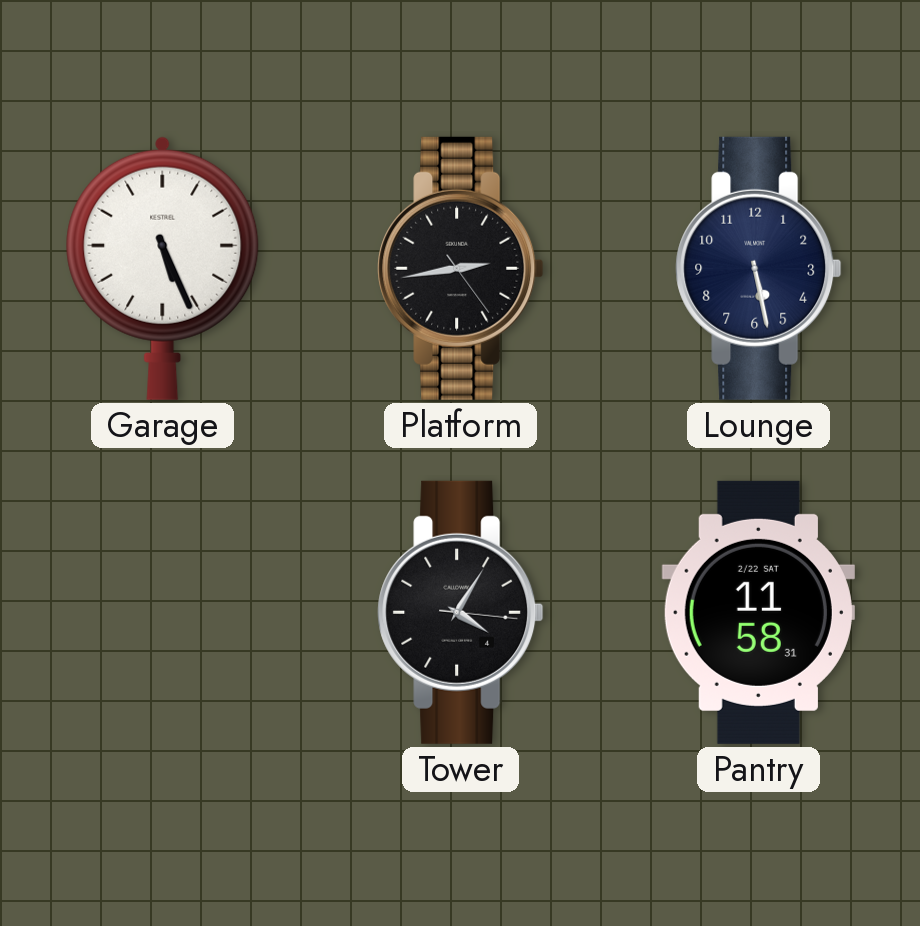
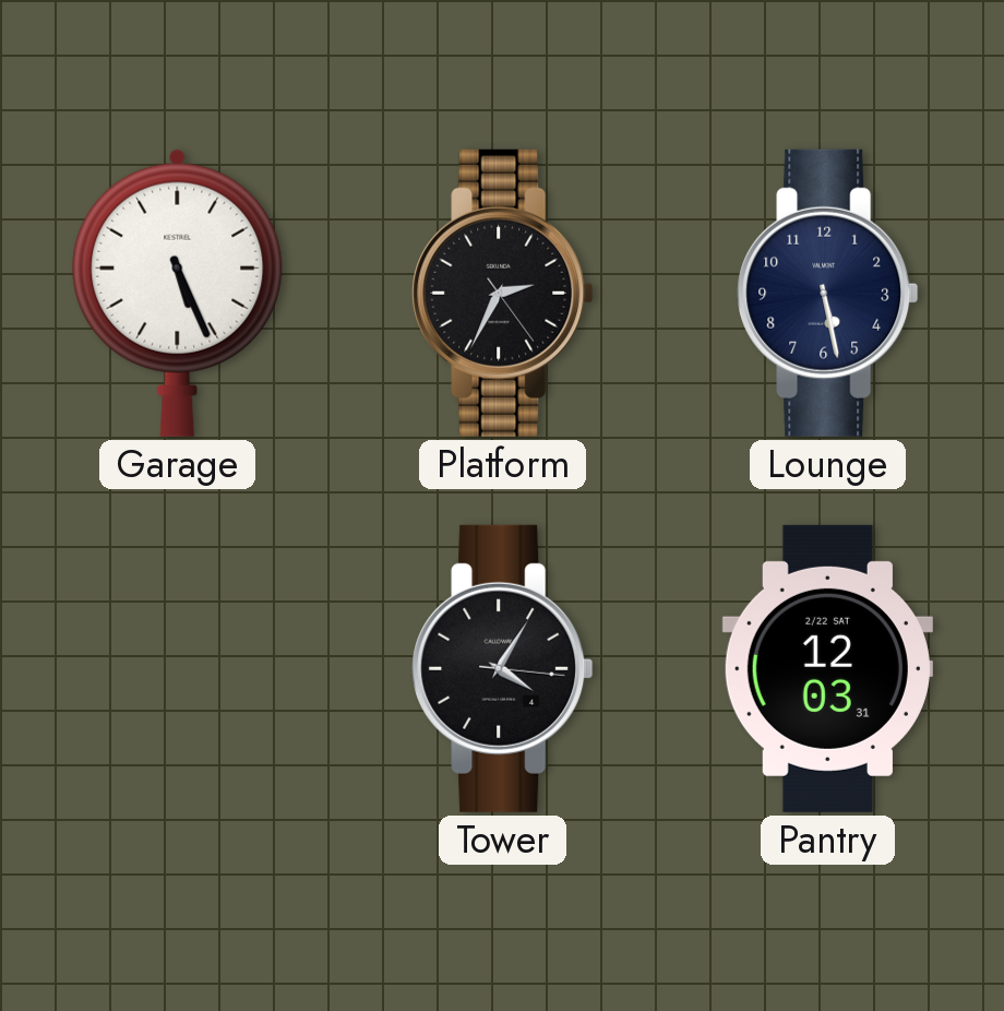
Platform: 2:43 -> 2:34 (503, 293)
Pantry: 11:58 -> 12:03 (827, 668)
